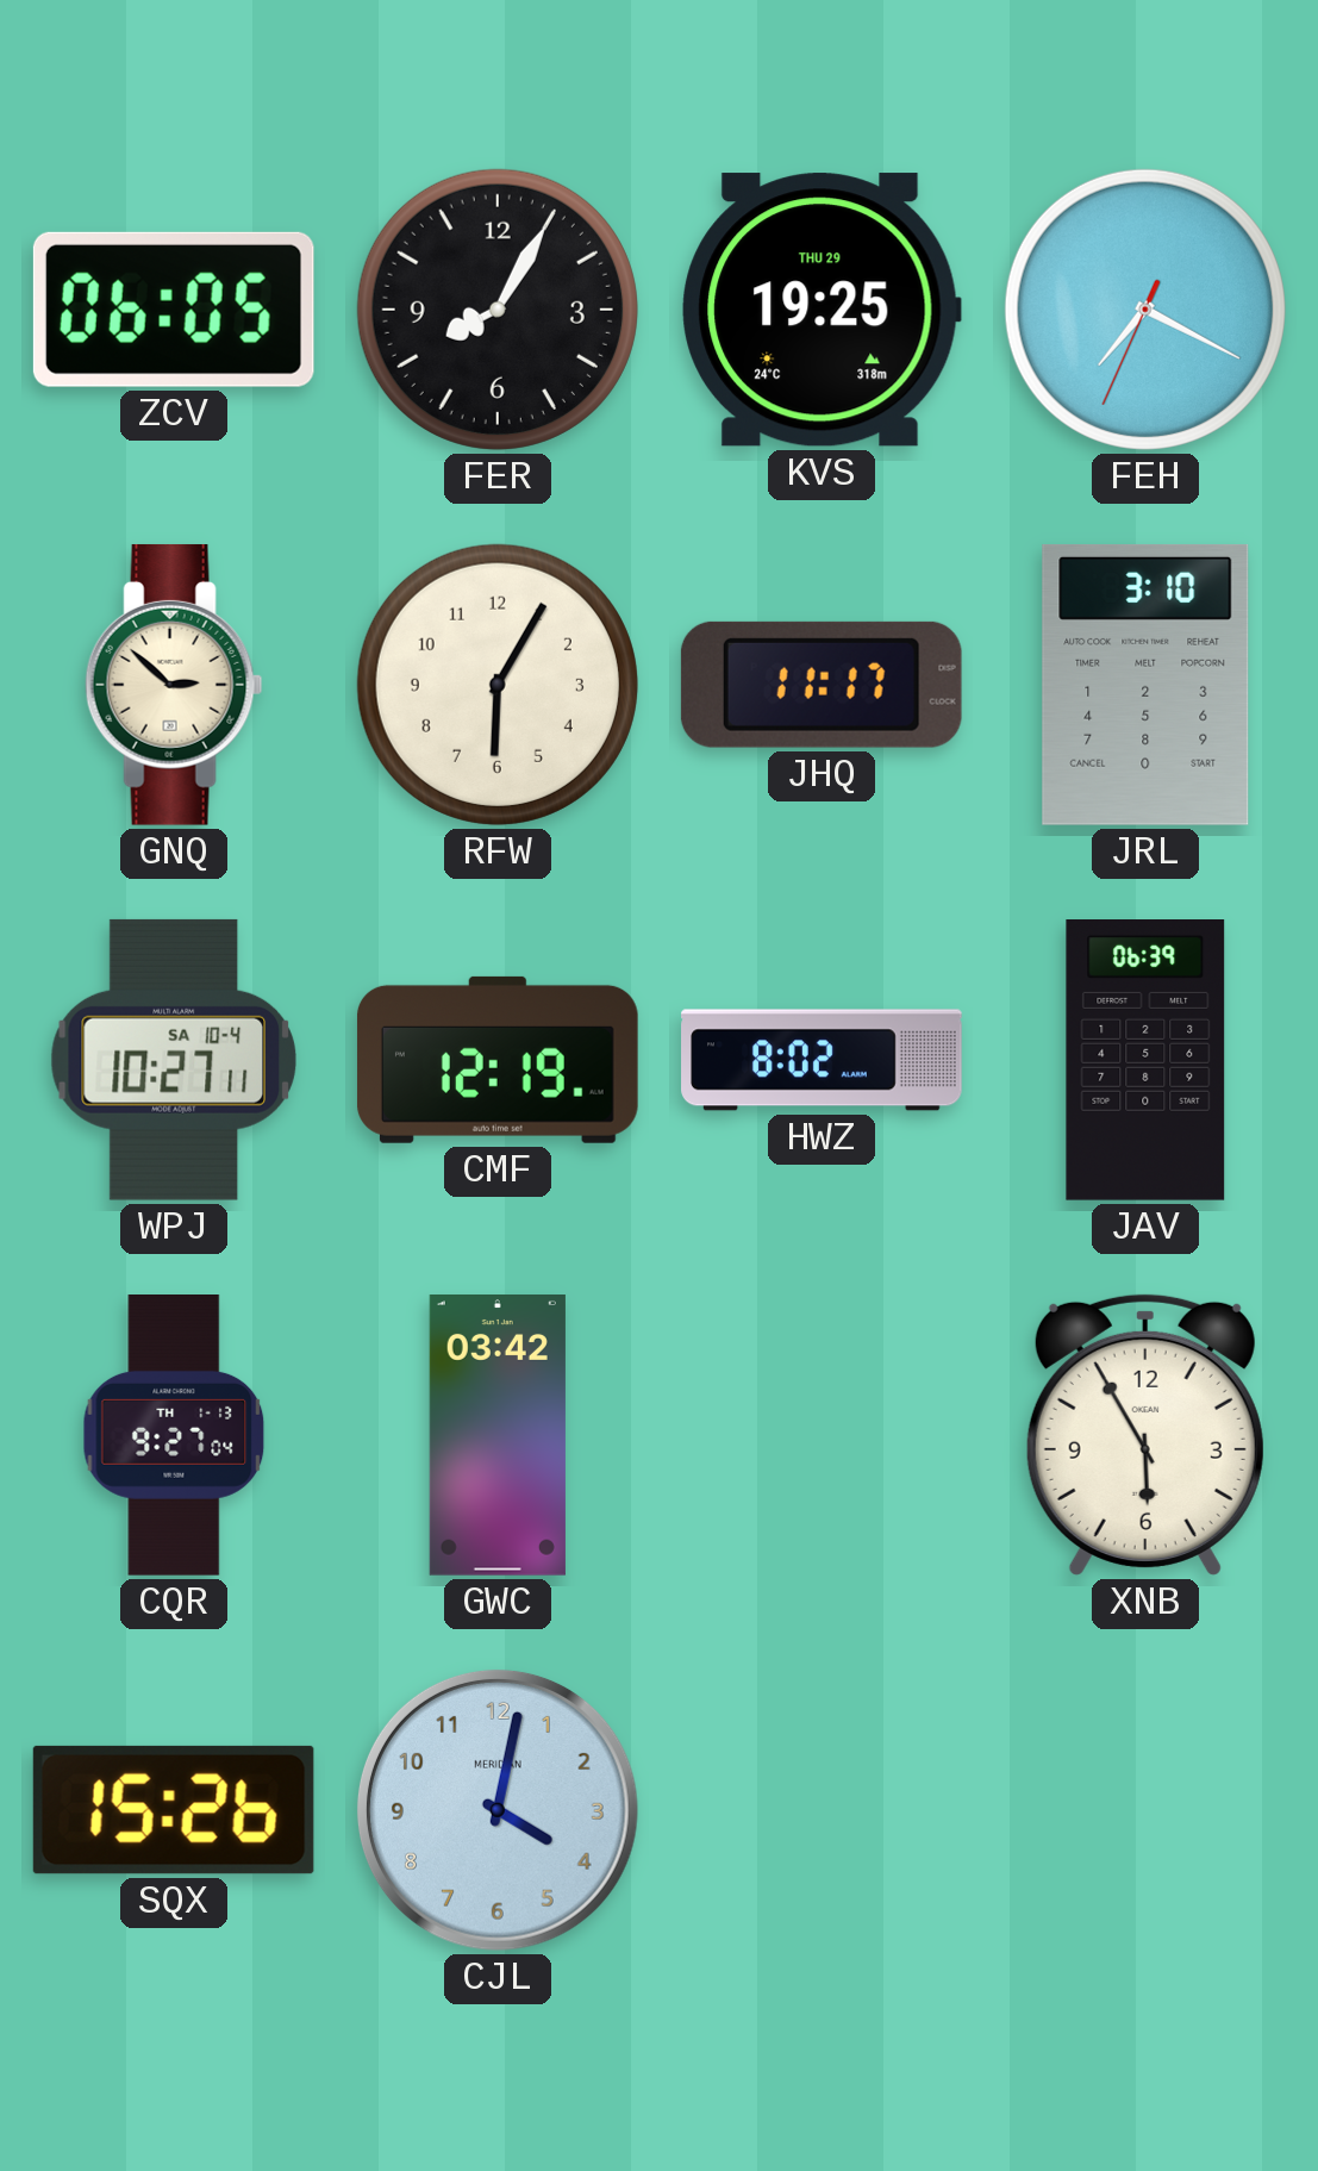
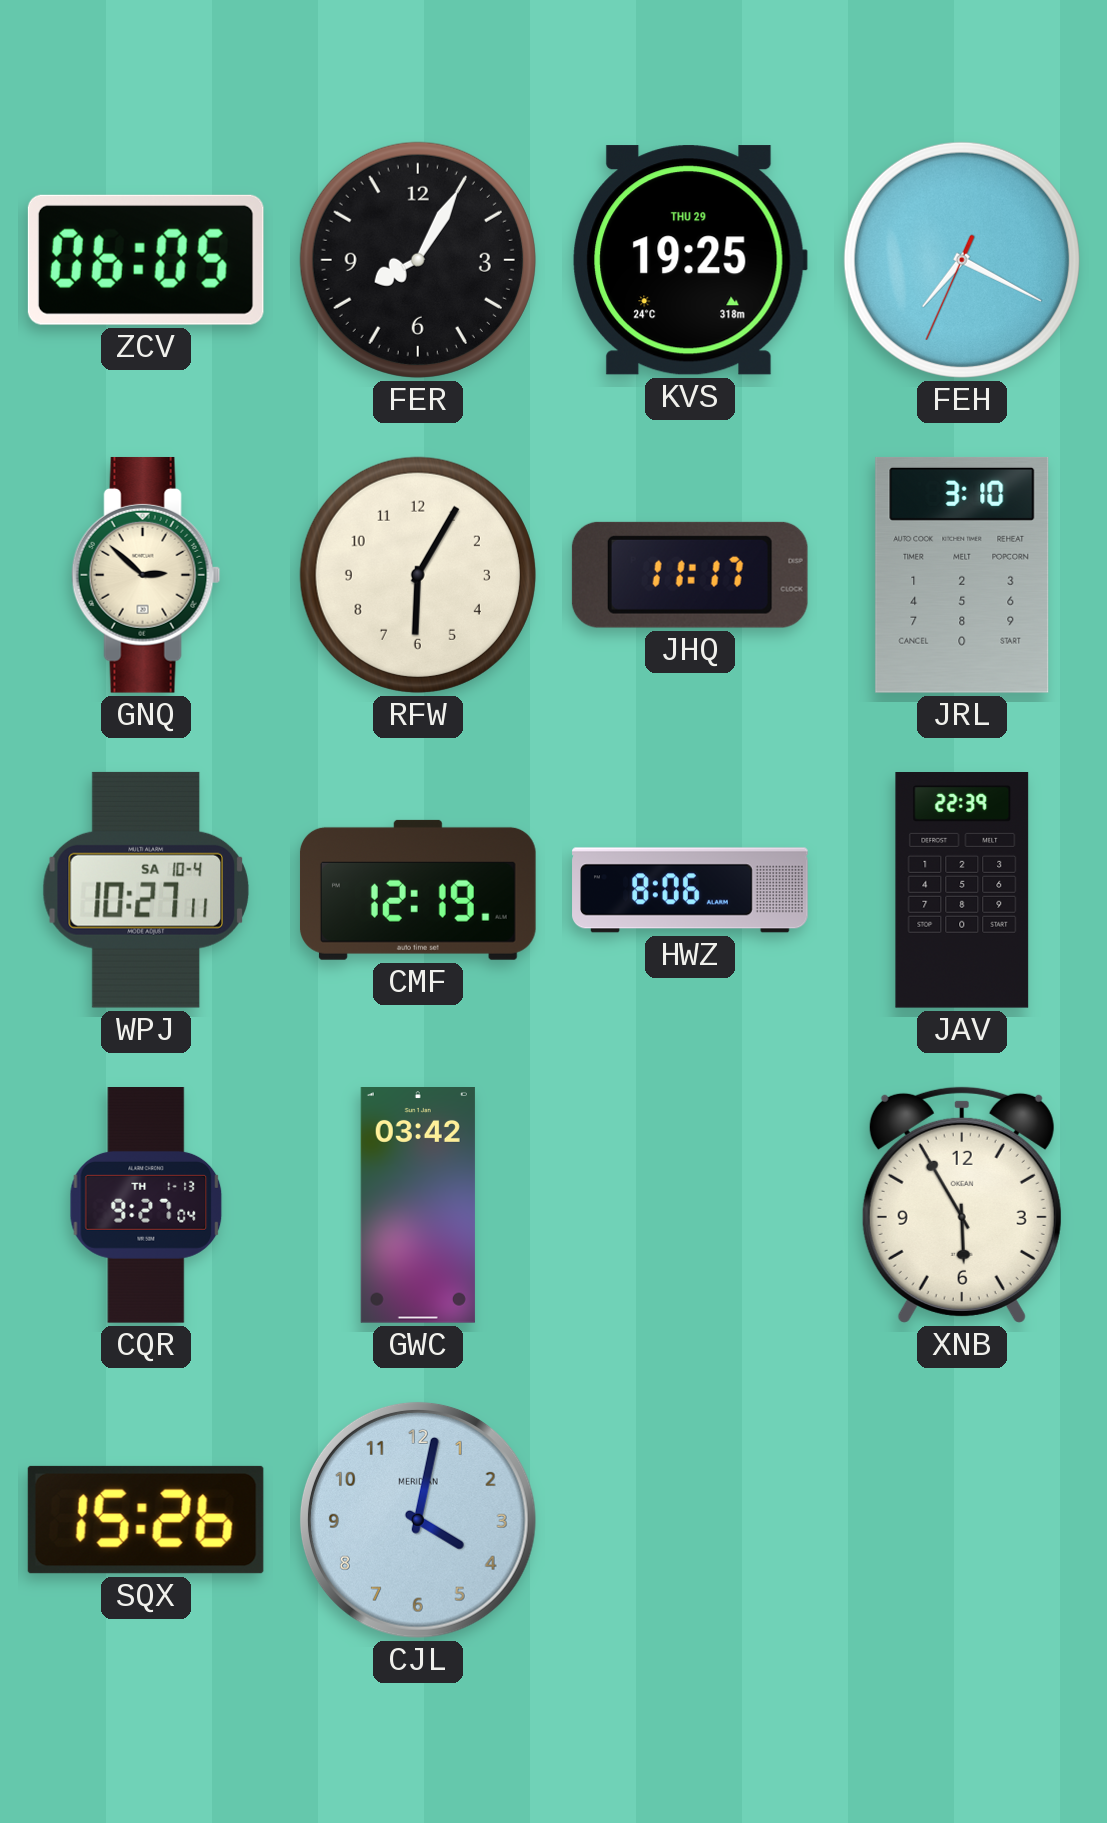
HWZ: 8:02 -> 8:06 (690, 890)
JAV: 06:39 -> 22:39 (962, 891)
